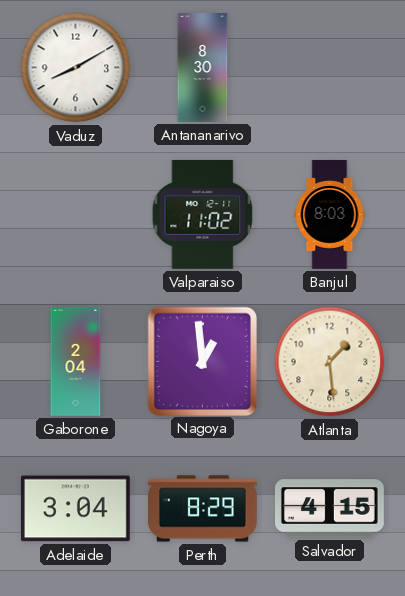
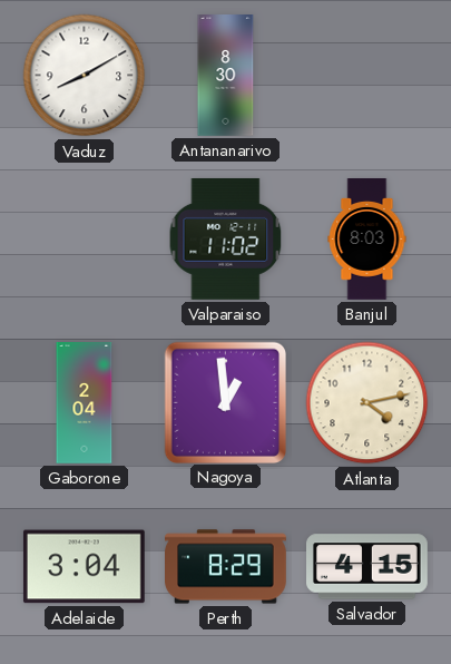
Atlanta: 1:29 -> 4:13 (367, 403)
